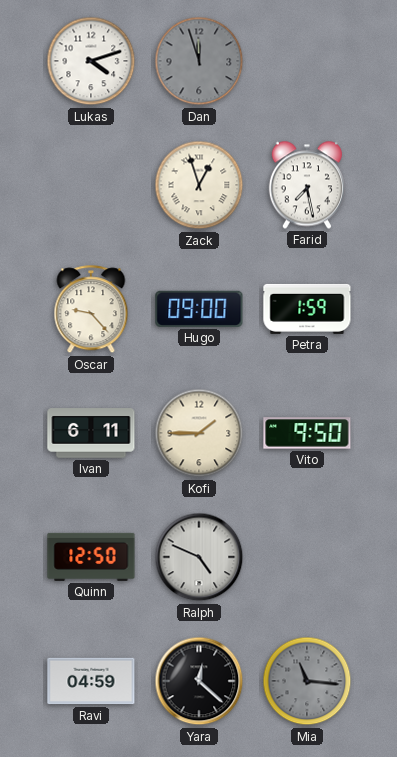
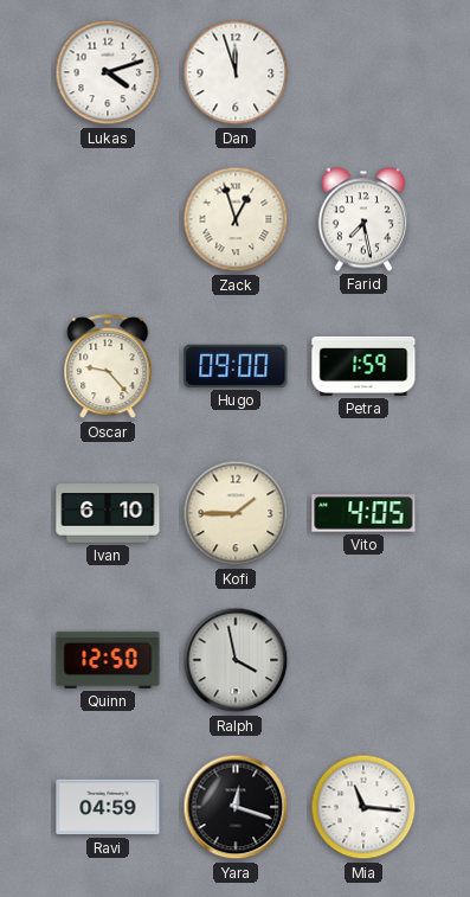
Dan dial: grey -> white (236, 72)
Ivan: 6:11 -> 6:10 (108, 513)
Vito: 9:50 -> 4:05 (363, 513)
Ralph: 4:49 -> 3:58 (236, 660)
Yara: 12:22 -> 12:18 (236, 807)
Mia dial: grey -> white (363, 807)
